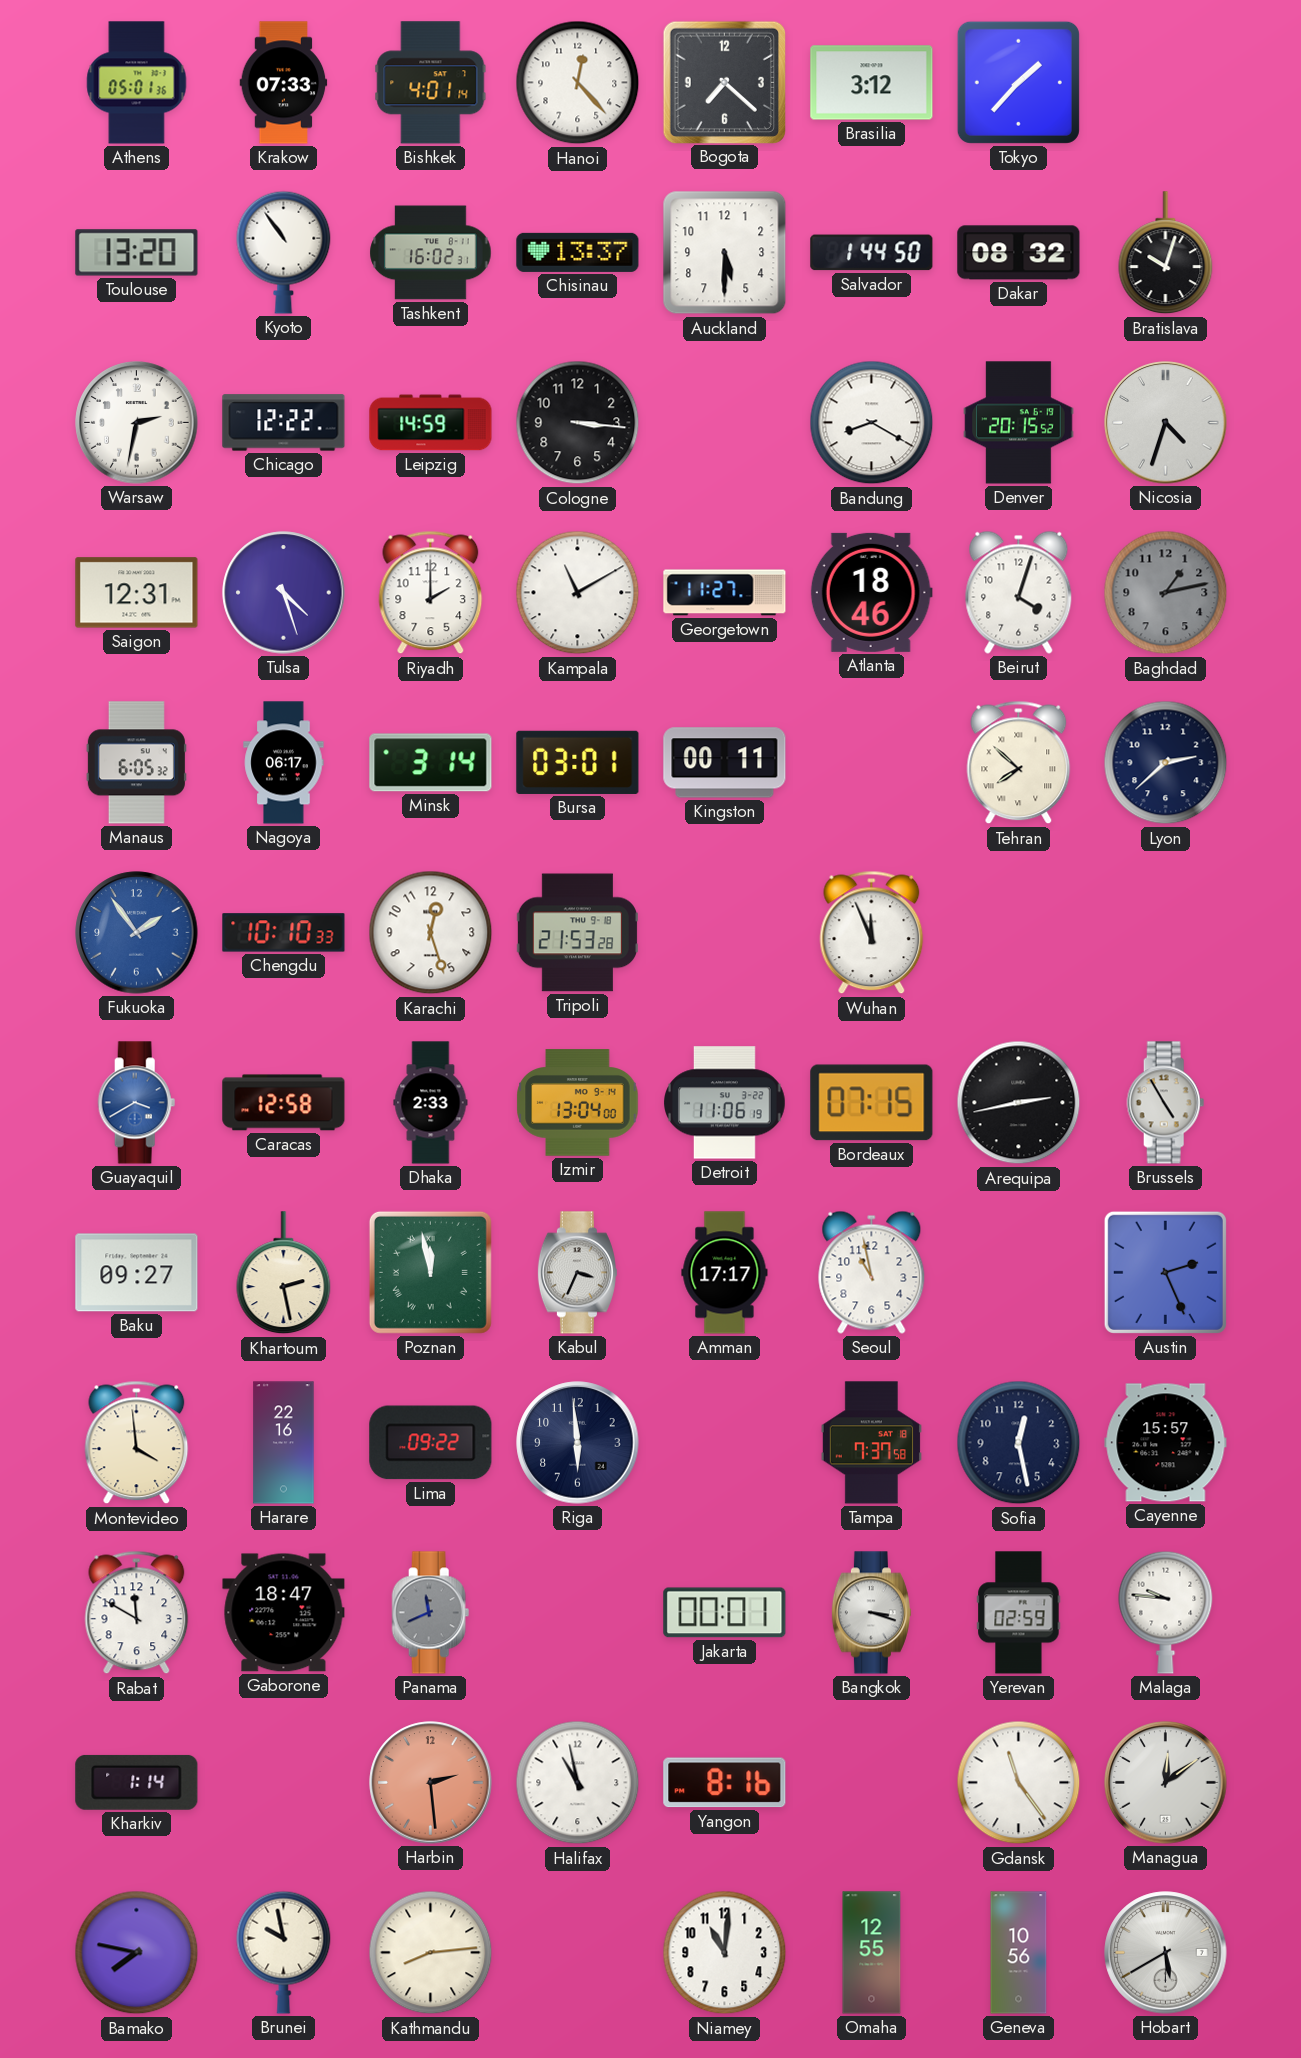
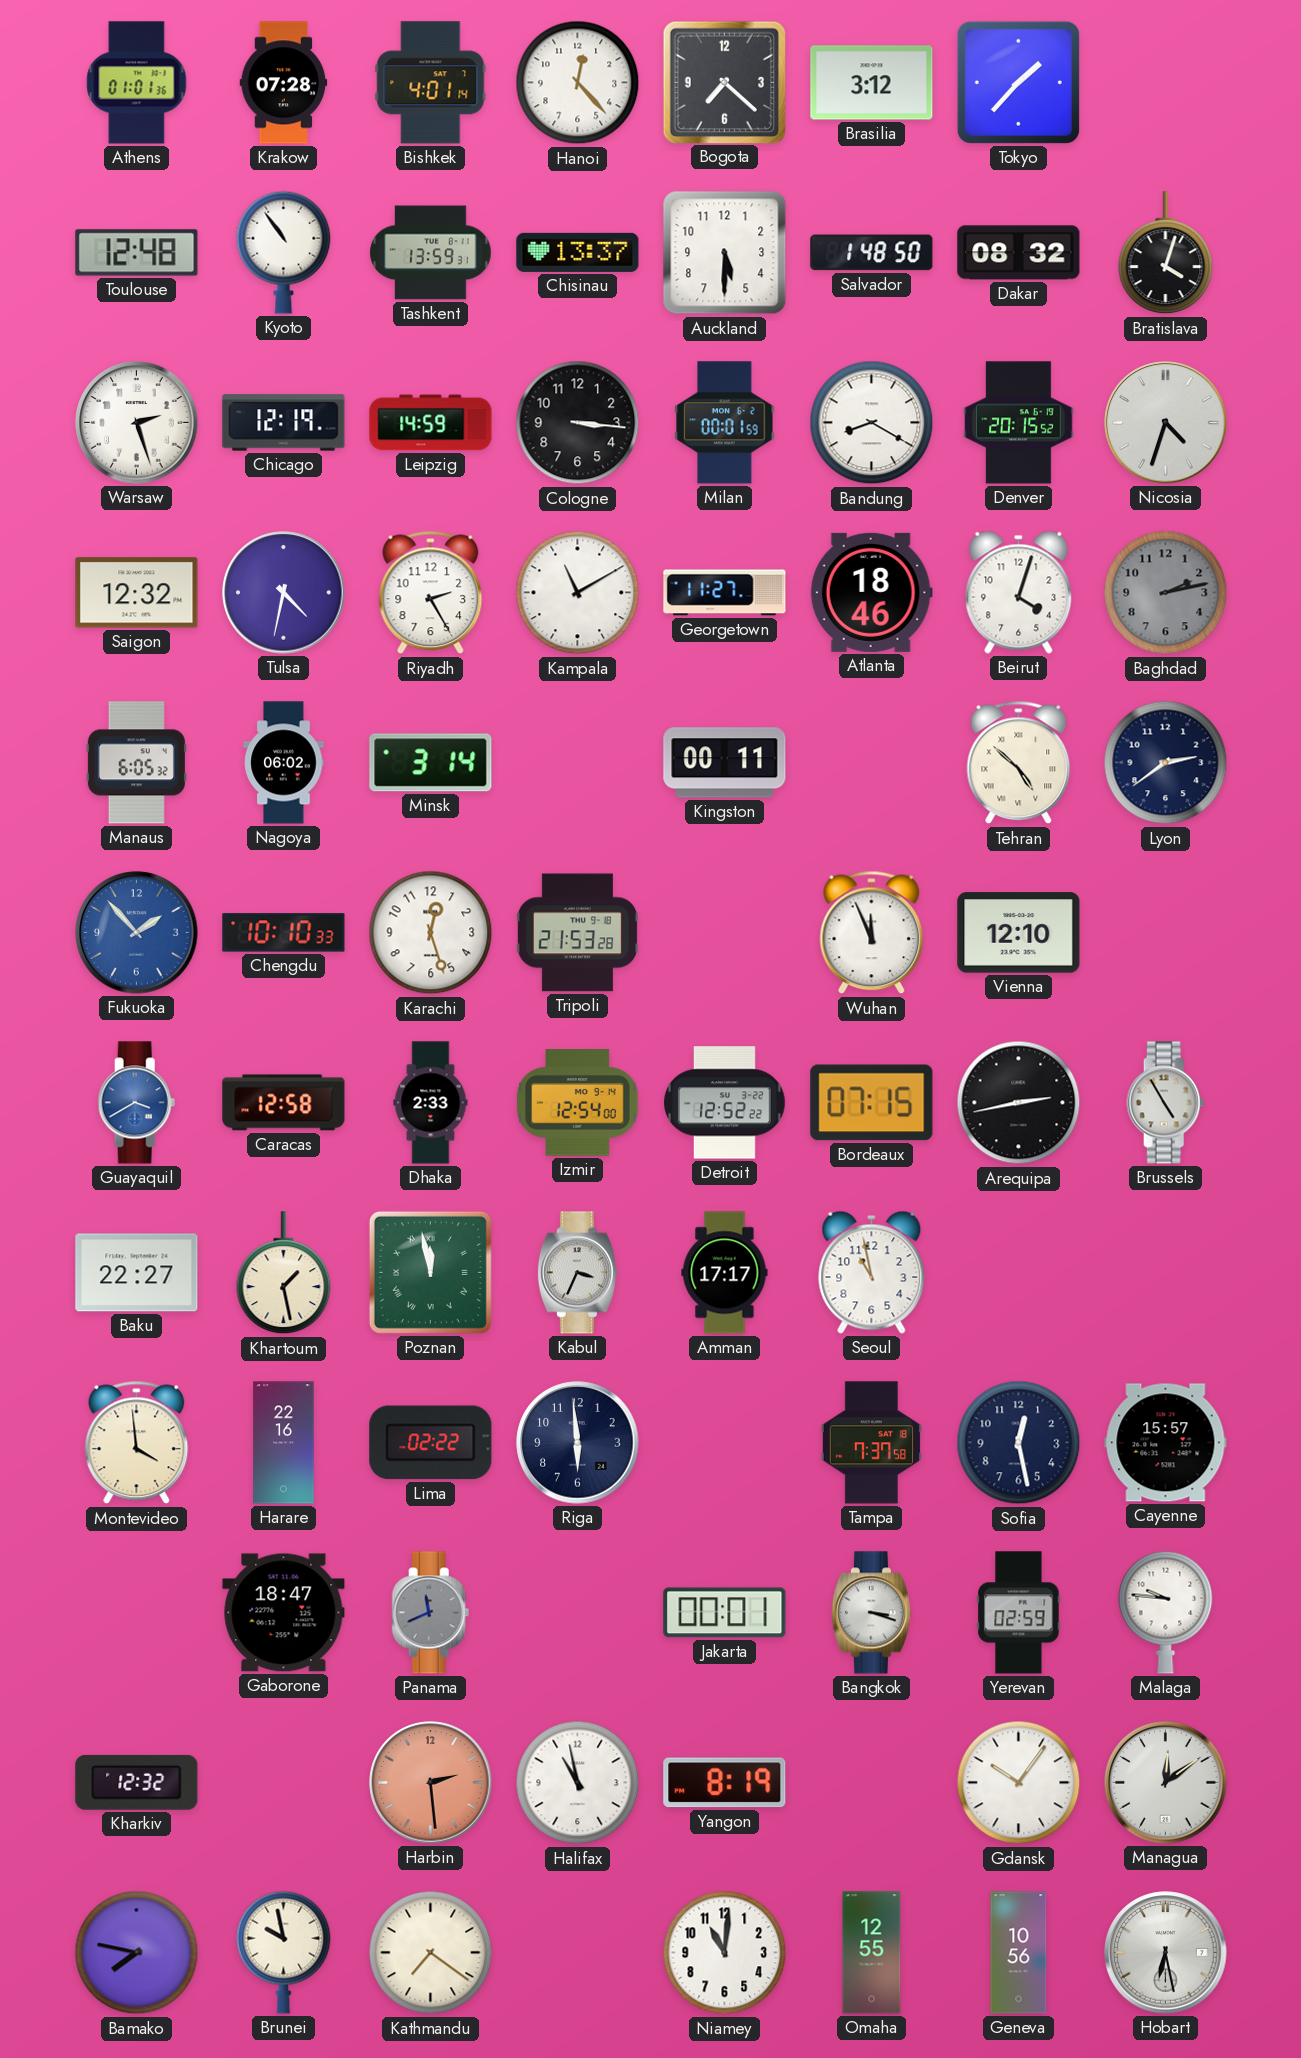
Athens: 05:01 -> 01:01 (137, 83)
Krakow: 07:33 -> 07:28 (284, 83)
Toulouse: 13:20 -> 12:48 (137, 253)
Tashkent: 16:02 -> 13:59 (431, 253)
Salvador: 1:44 -> 1:48 (872, 253)
Bratislava: 10:03 -> 4:03 (1166, 253)
Warsaw: 2:32 -> 2:27 (137, 423)
Chicago: 12:22 -> 12:19 (284, 423)
Milan: none -> 00:01 (725, 423)
Saigon: 12:31 -> 12:32 (137, 593)
Tulsa: 4:27 -> 4:32 (284, 593)
Riyadh: 2:00 -> 2:25 (431, 593)
Baghdad: 1:13 -> 2:13 (1166, 593)
Nagoya: 06:17 -> 06:02 (284, 763)
Bursa: 03:01 -> none (578, 762)
Tehran: 7:52 -> 4:52 (1019, 763)
Lyon: 2:38 -> 2:39 (1166, 763)
Fukuoka: 1:54 -> 1:53 (137, 933)
Vienna: none -> 12:10 (1019, 933)
Izmir: 13:04 -> 12:54 (578, 1103)
Detroit: 11:06 -> 12:52 (725, 1103)
Baku: 09:27 -> 22:27 (137, 1273)
Khartoum: 2:28 -> 1:28 (284, 1273)
Austin: 2:26 -> none (1165, 1272)
Lima: 09:22 -> 02:22 (431, 1443)
Rabat: 11:50 -> none (137, 1613)
Kharkiv: 1:14 -> 12:32 (137, 1782)
Yangon: 8:16 -> 8:19 (725, 1783)
Gdansk: 11:24 -> 10:06 (1019, 1783)
Kathmandu: 8:14 -> 7:21 (431, 1953)
Hobart: 5:40 -> 6:28 (1166, 1953)
